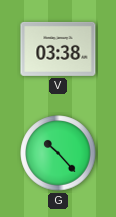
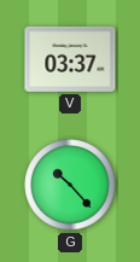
V: 03:38 -> 03:37 (70, 59)
